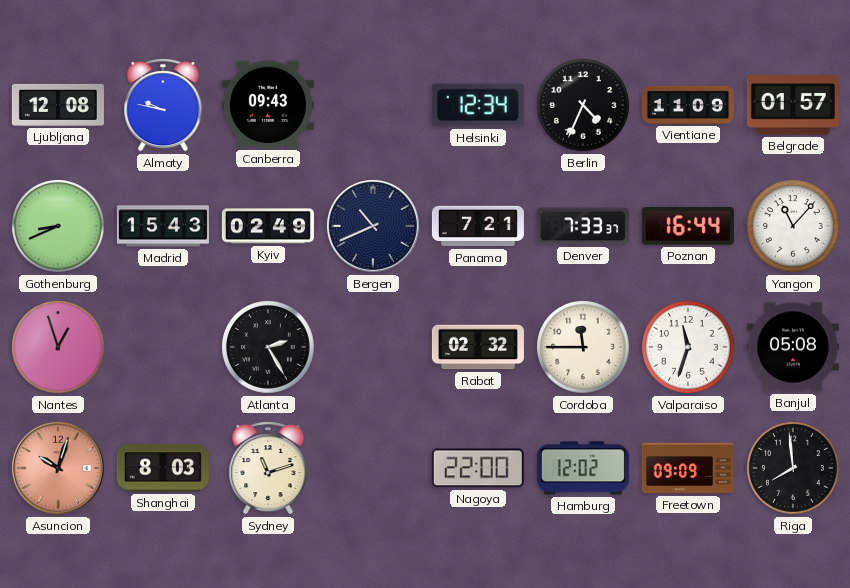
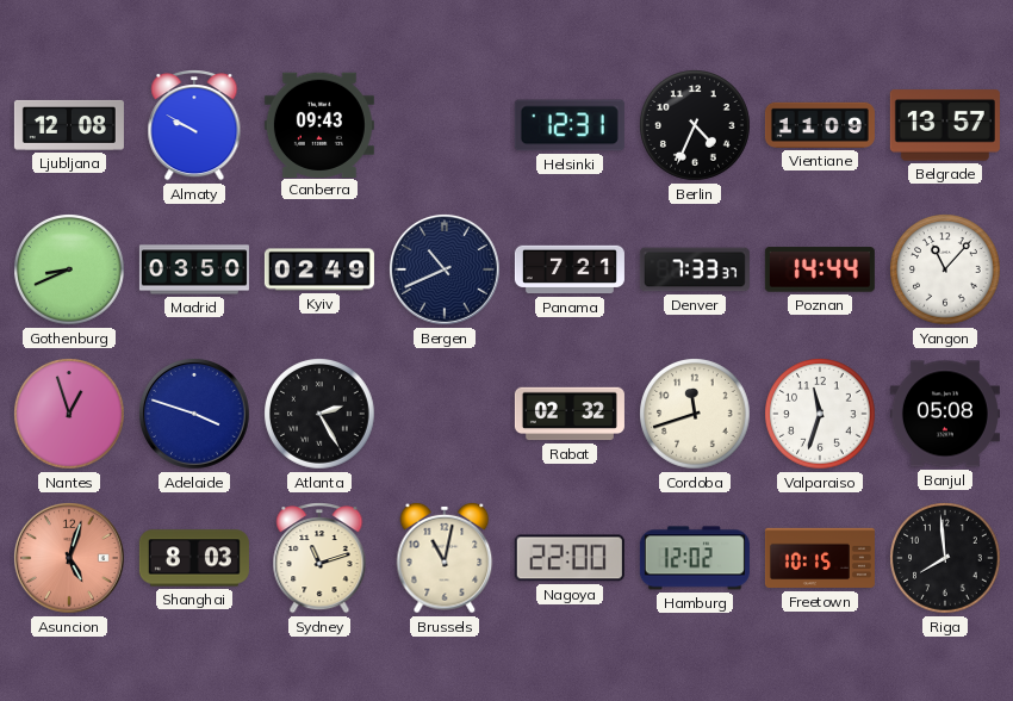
Almaty: 9:47 -> 9:50 (194, 126)
Helsinki: 12:34 -> 12:31 (570, 125)
Belgrade: 01:57 -> 13:57 (945, 125)
Madrid: 15:43 -> 03:50 (194, 269)
Poznan: 16:44 -> 14:44 (820, 269)
Adelaide: none -> 3:48 (194, 414)
Cordoba: 11:45 -> 11:42 (695, 414)
Asuncion: 10:03 -> 5:03 (69, 558)
Brussels: none -> 11:02 (445, 558)
Freetown: 09:09 -> 10:15 (820, 558)
